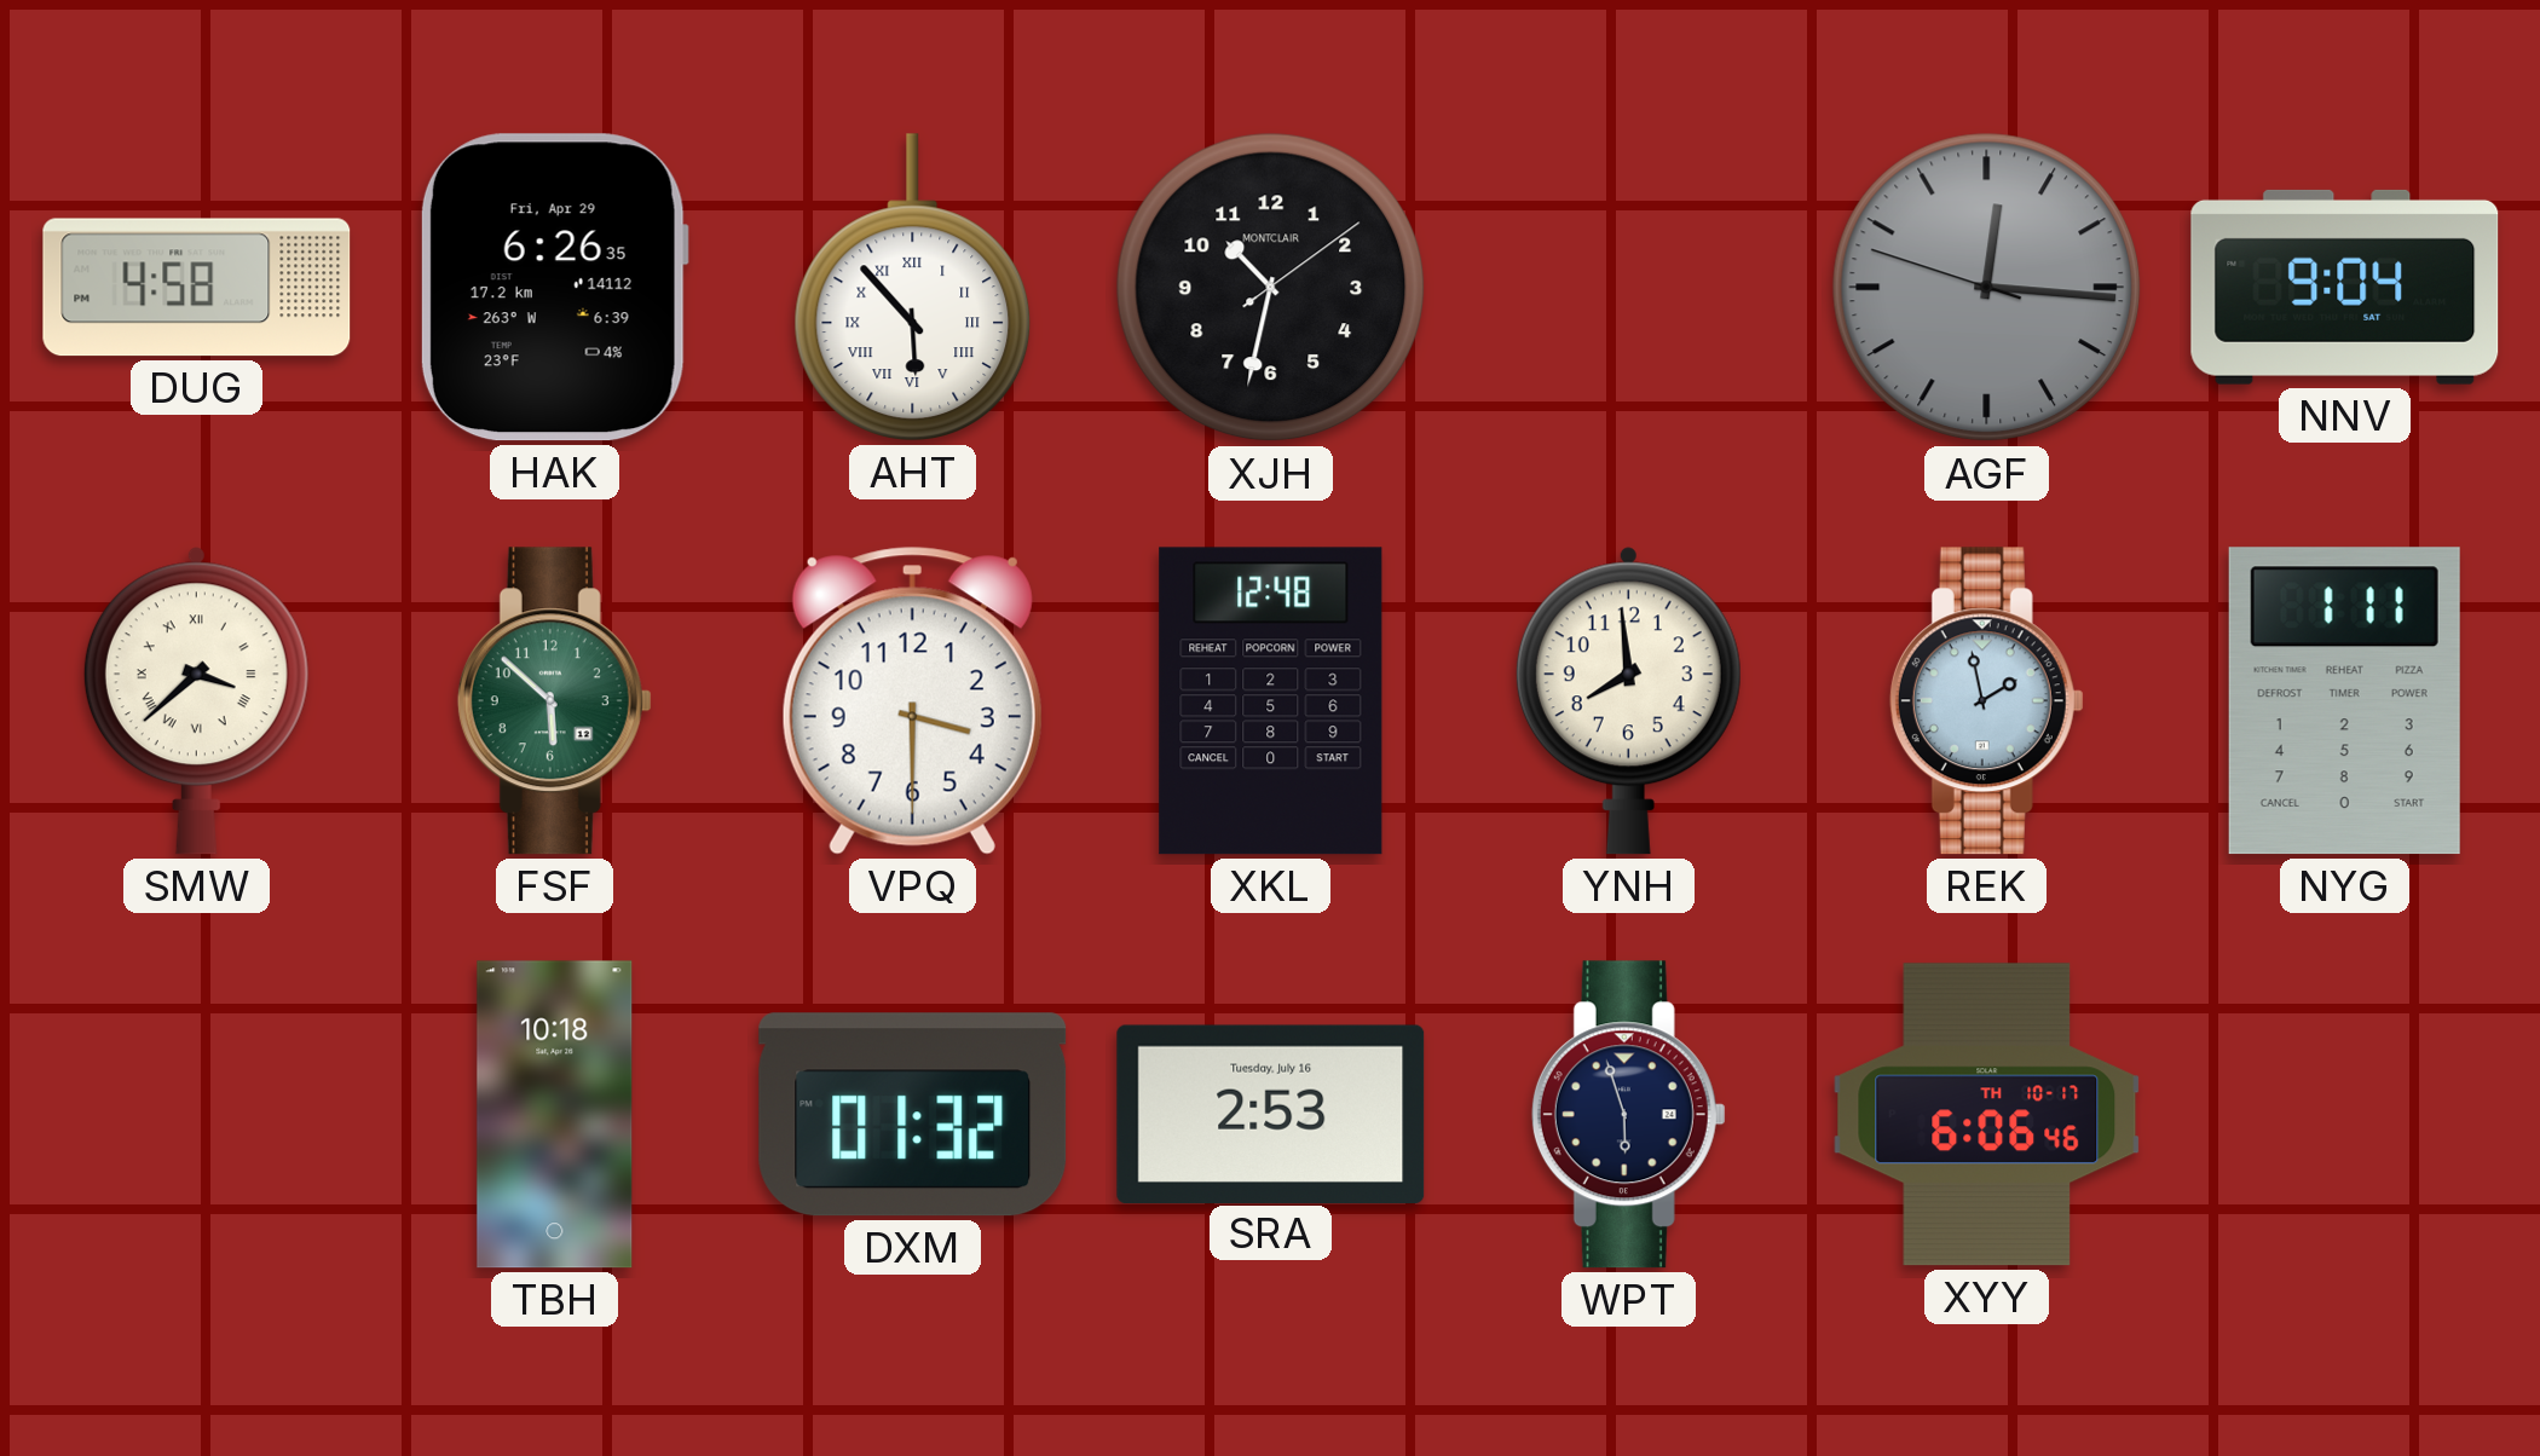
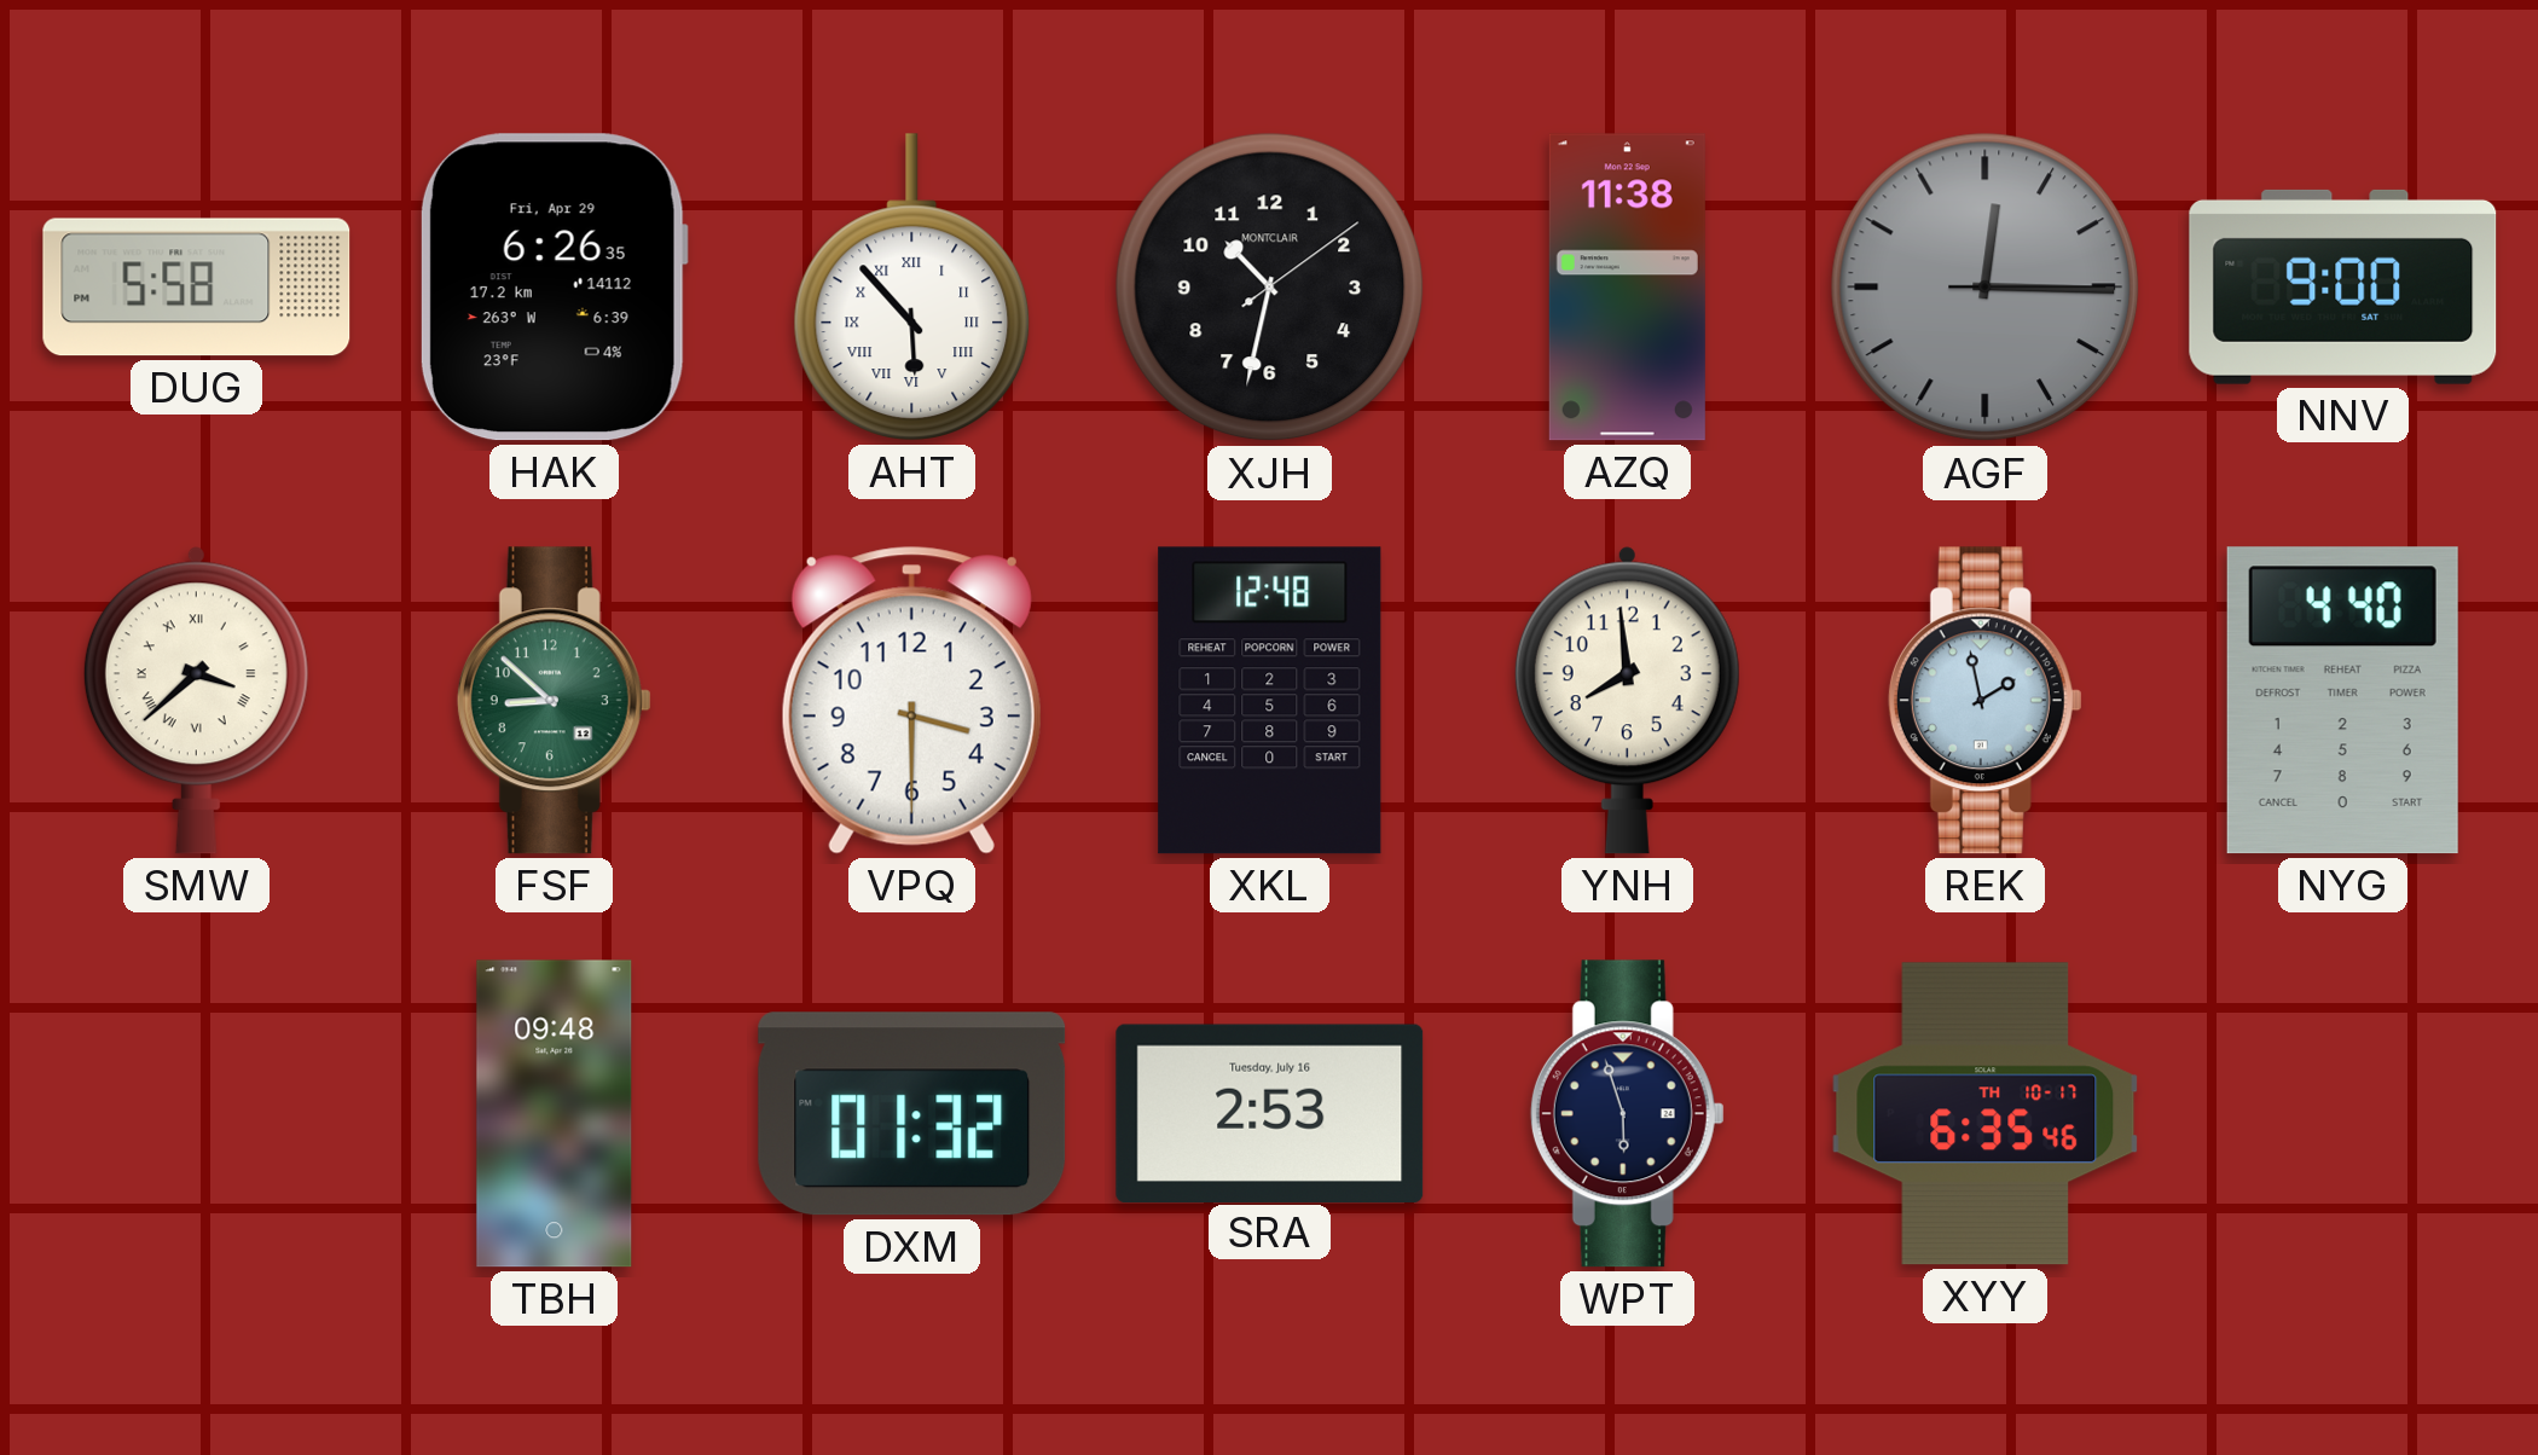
DUG: 4:58 -> 5:58 (197, 288)
AZQ: none -> 11:38 (1627, 288)
AGF: 12:15:48 -> 12:15:15 (1986, 288)
NNV: 9:04 -> 9:00 (2343, 286)
FSF: 5:52 -> 8:52 (554, 701)
NYG: 1:11 -> 4:40 (2342, 701)
TBH: 10:18 -> 09:48 (555, 1114)
XYY: 6:06 -> 6:35 (1986, 1114)
